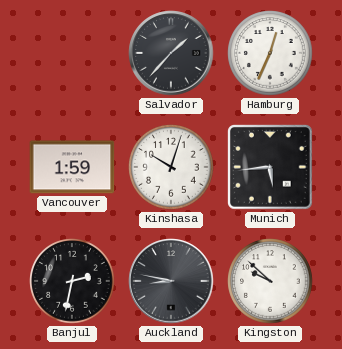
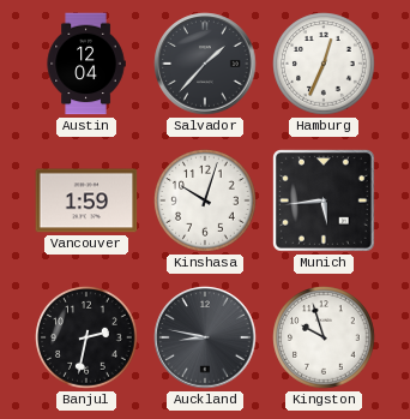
Austin: none -> 12:04 (86, 64)
Kingston: 9:52 -> 9:57 (324, 337)
